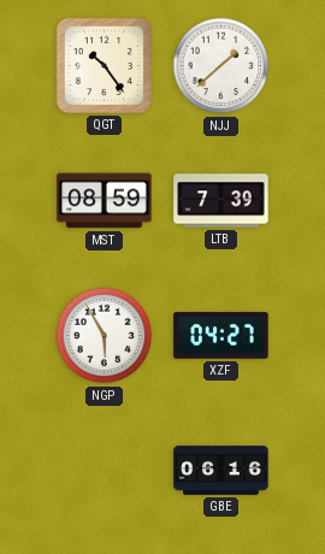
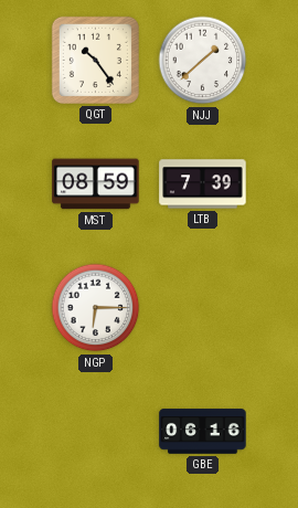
NGP: 5:55 -> 6:15 (96, 308)
XZF: 04:27 -> none (221, 336)
